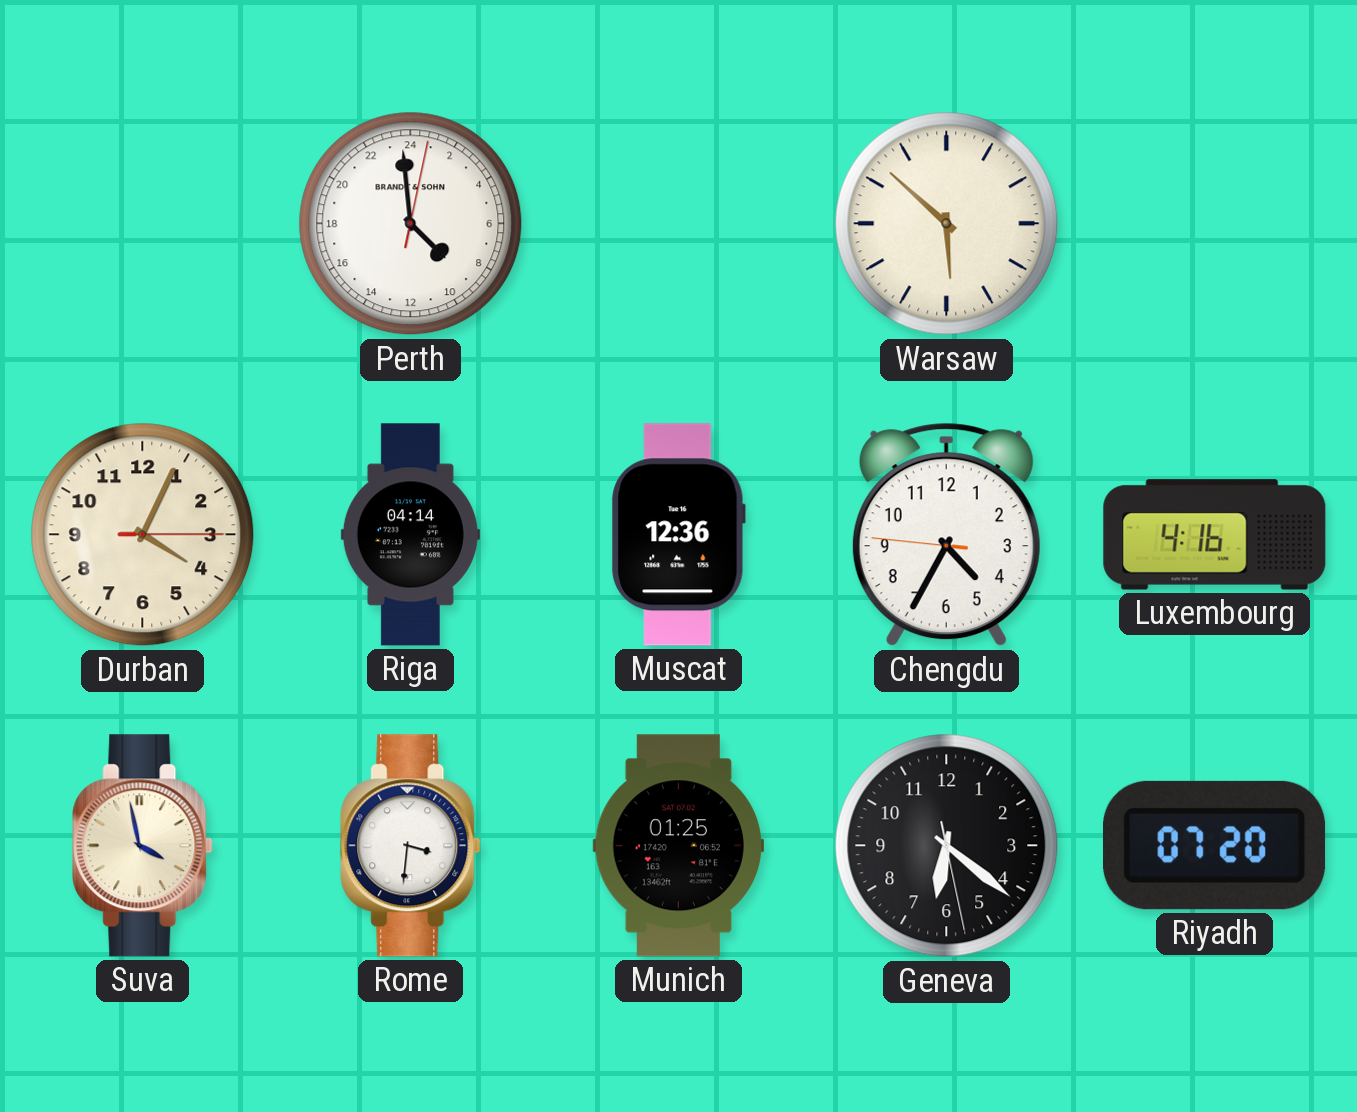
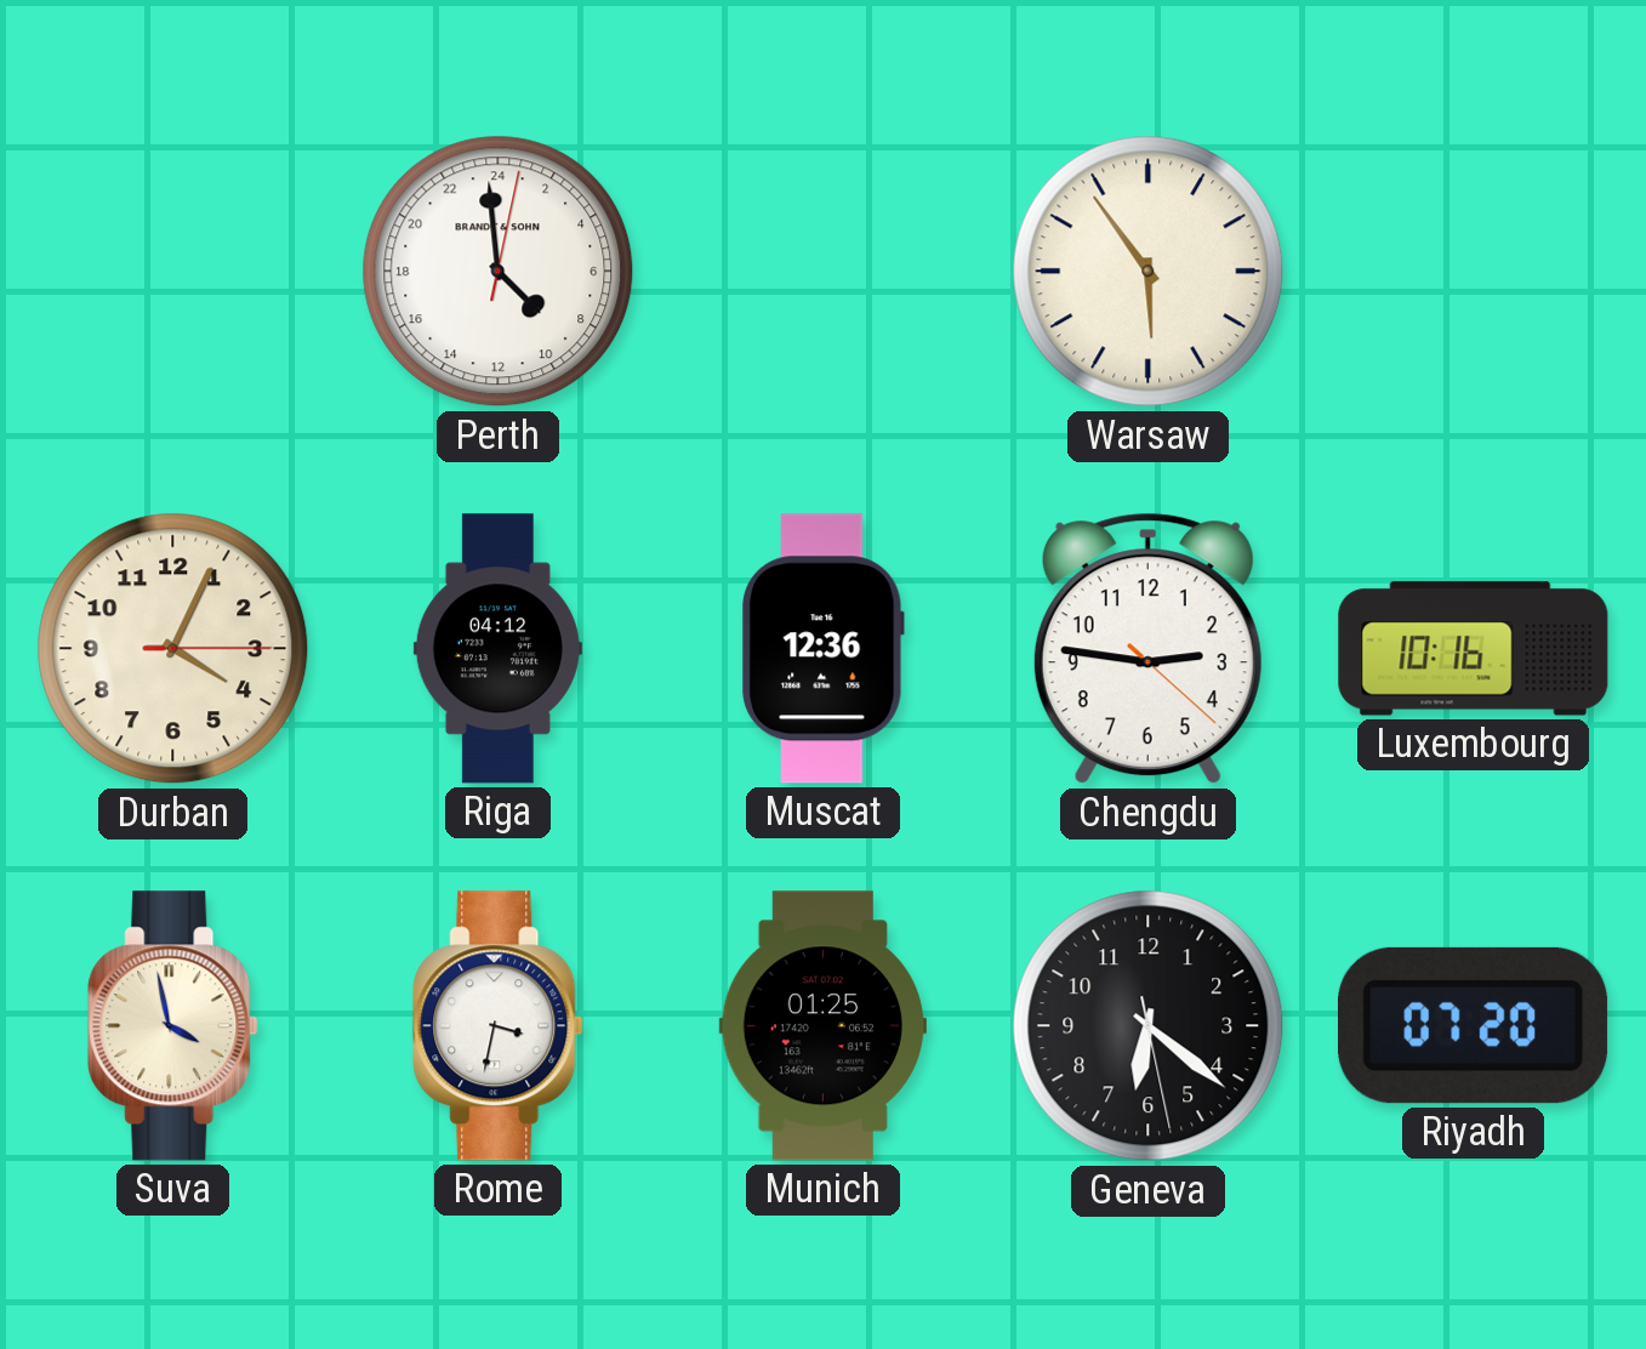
Warsaw: 5:52 -> 5:54 (1149, 272)
Riga: 04:14 -> 04:12 (497, 649)
Chengdu: 4:34 -> 2:46 (1147, 649)
Luxembourg: 4:16 -> 10:16 (1474, 649)
Rome: 3:31 -> 3:32 (499, 1026)
